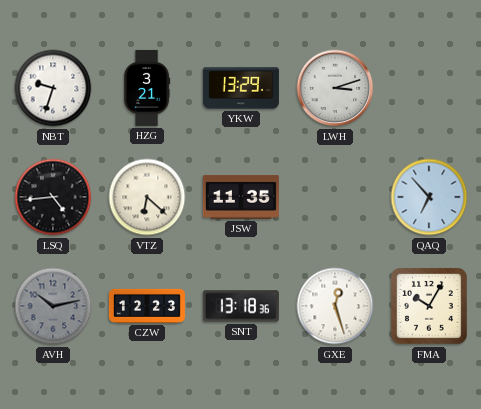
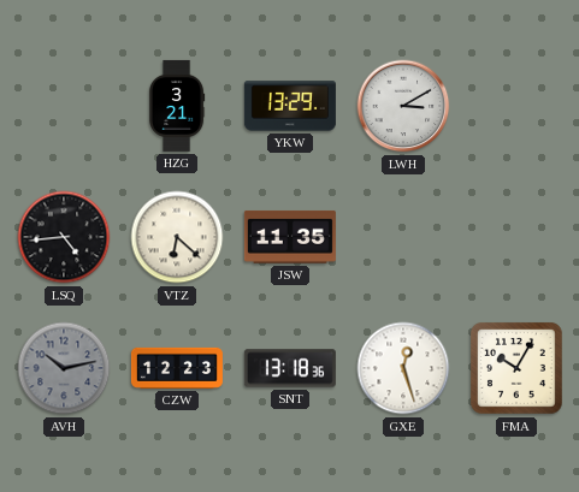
NBT: 9:33 -> none (53, 88)
LWH: 3:12 -> 3:10 (403, 106)
QAQ: 6:53 -> none (429, 197)
